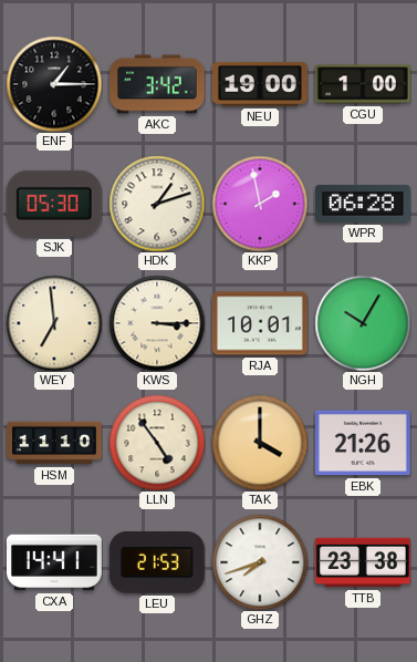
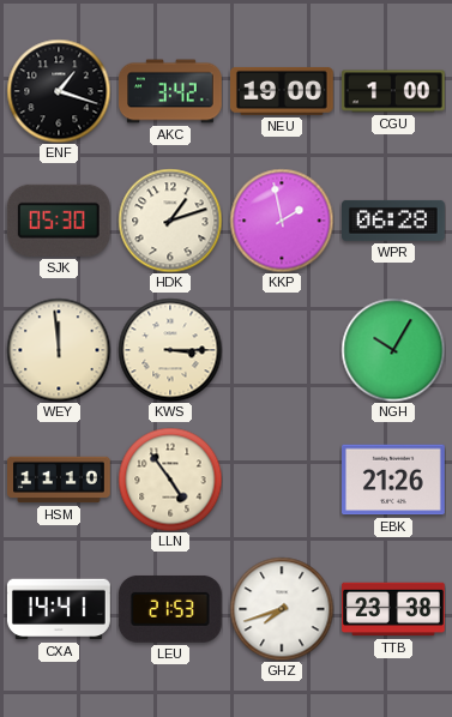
ENF: 1:15 -> 1:18 (59, 91)
WEY: 6:59 -> 11:59 (59, 350)
RJA: 10:01 -> none (261, 323)
TAK: 4:00 -> none (260, 443)
